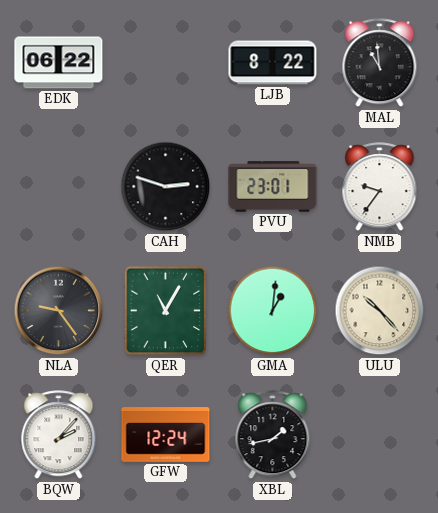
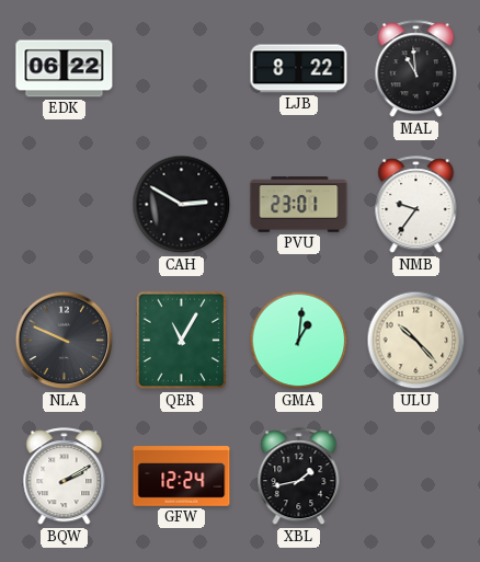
CAH: 2:48 -> 2:50 (182, 205)
NLA: 9:24 -> 9:49 (65, 341)
BQW: 2:07 -> 2:10 (65, 477)
